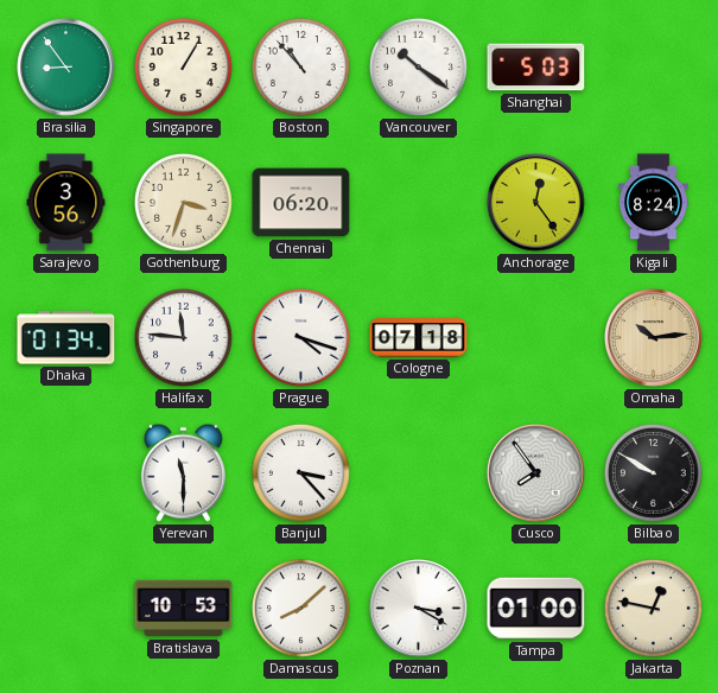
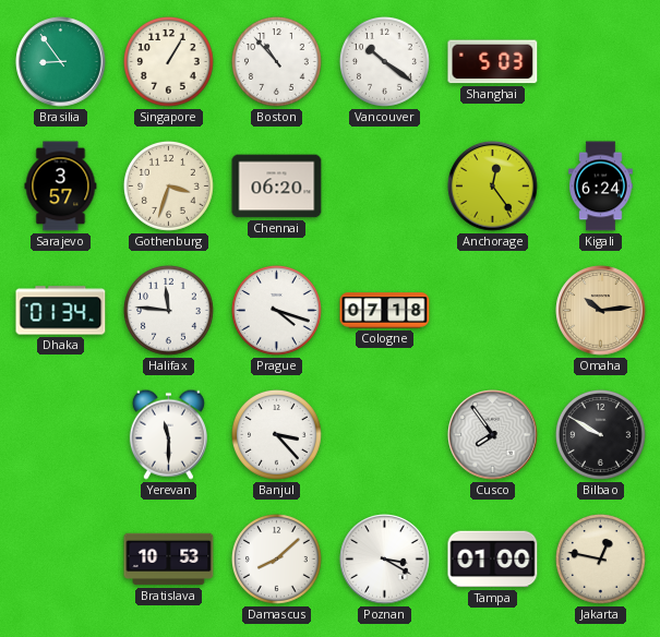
Sarajevo: 3:56 -> 3:57 (61, 187)
Kigali: 8:24 -> 6:24 (601, 187)
